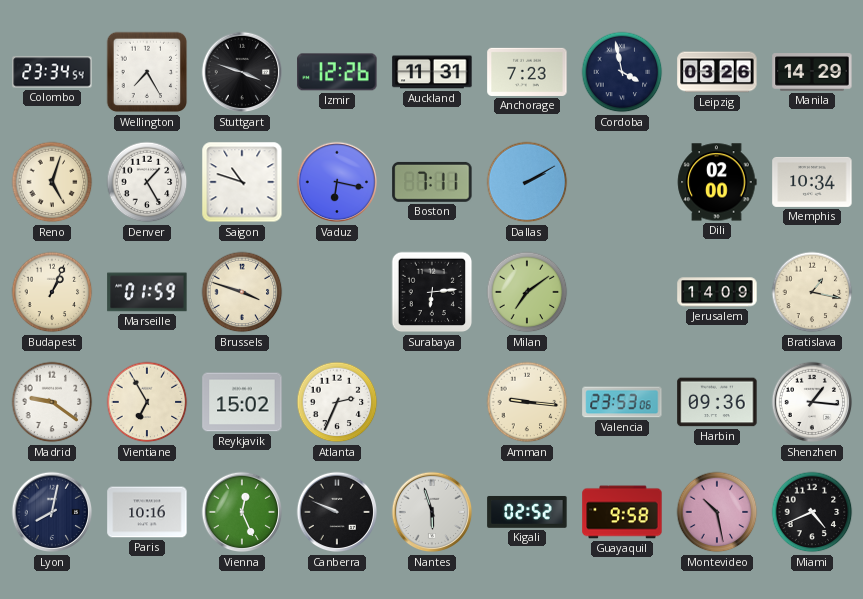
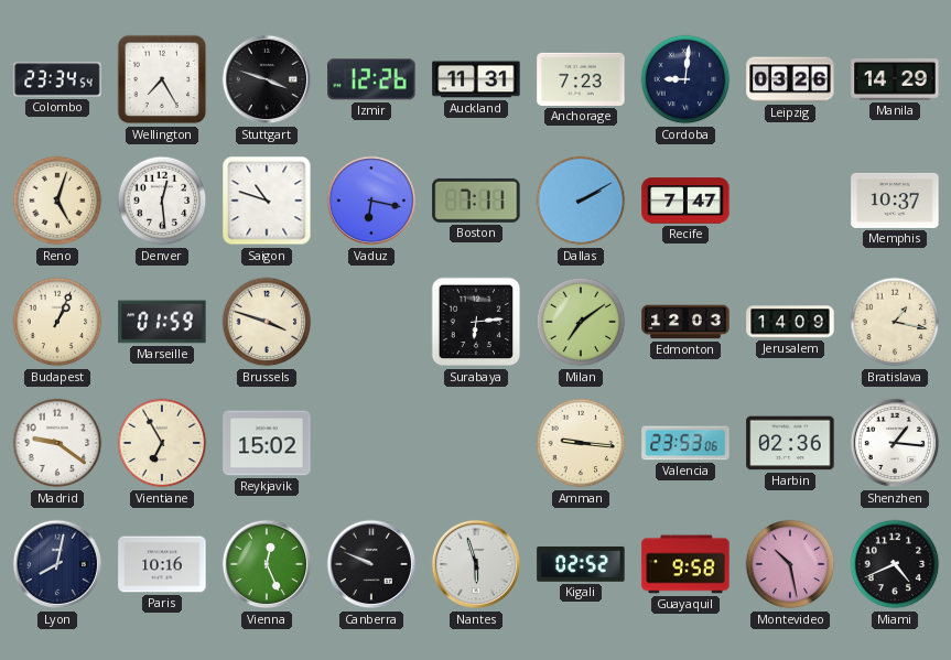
Cordoba: 3:58 -> 9:01 (685, 79)
Denver: 1:25 -> 12:29 (162, 201)
Recife: none -> 7:47 (685, 201)
Dili: 02:00 -> none (717, 182)
Memphis: 10:34 -> 10:37 (895, 201)
Edmonton: none -> 12:03 (685, 322)
Atlanta: 2:34 -> none (337, 402)
Harbin: 09:36 -> 02:36 (790, 443)
